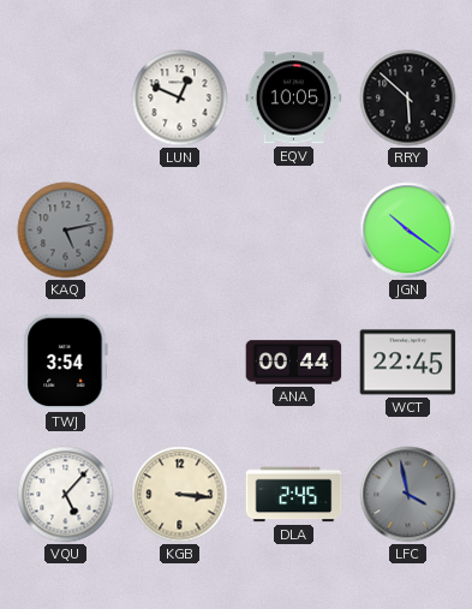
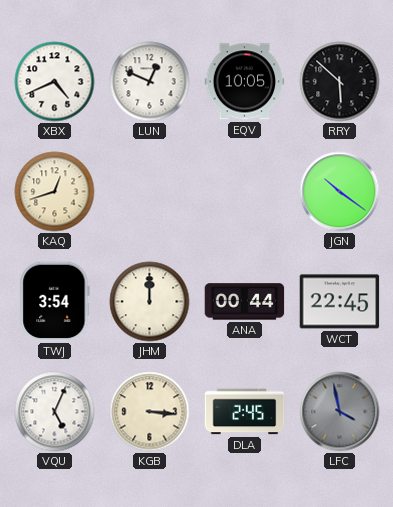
XBX: none -> 4:41 (55, 82)
KAQ: 5:13 -> 12:42 (55, 192)
KAQ dial: grey -> cream (55, 192)
JHM: none -> 12:00 (150, 302)
VQU: 5:07 -> 5:04 (55, 412)
